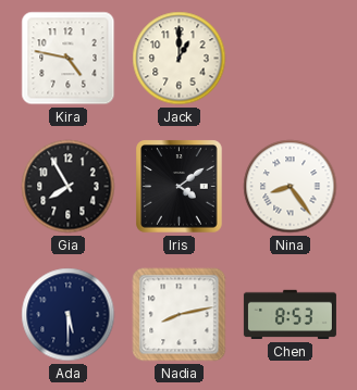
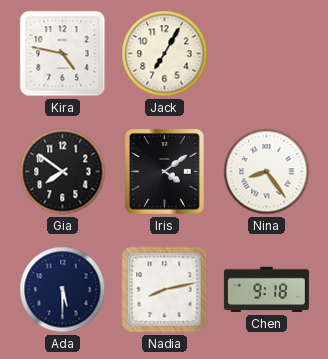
Jack: 1:00 -> 7:05 (165, 54)
Gia: 7:55 -> 7:51 (63, 172)
Chen: 8:53 -> 9:18 (266, 290)
